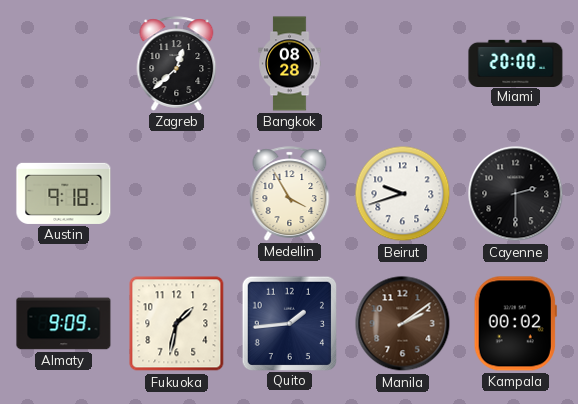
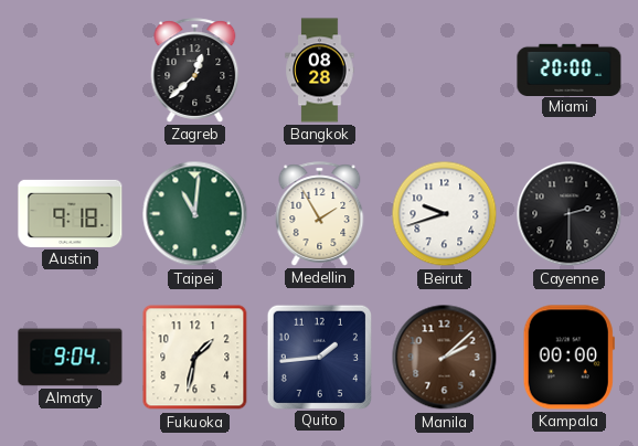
Taipei: none -> 11:01 (195, 214)
Medellin: 3:55 -> 1:55 (320, 214)
Almaty: 9:09 -> 9:04 (71, 358)
Manila: 2:09 -> 2:08 (445, 358)
Kampala: 00:02 -> 00:00 (568, 358)
